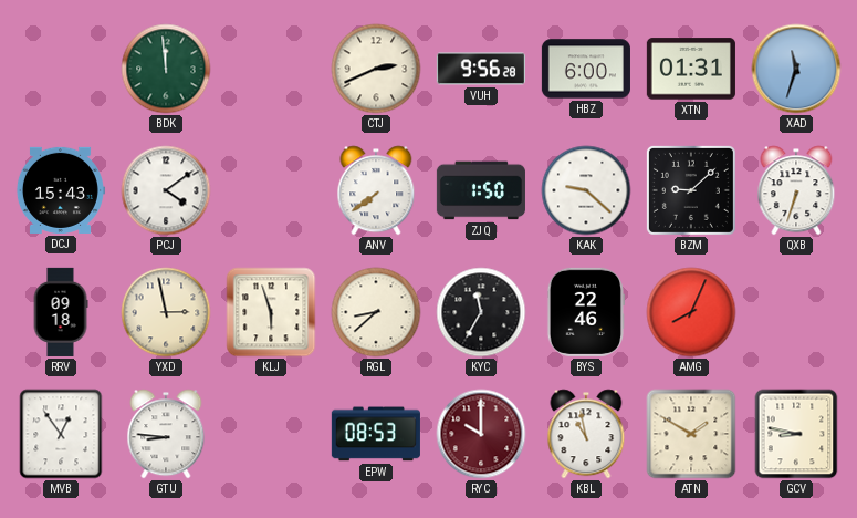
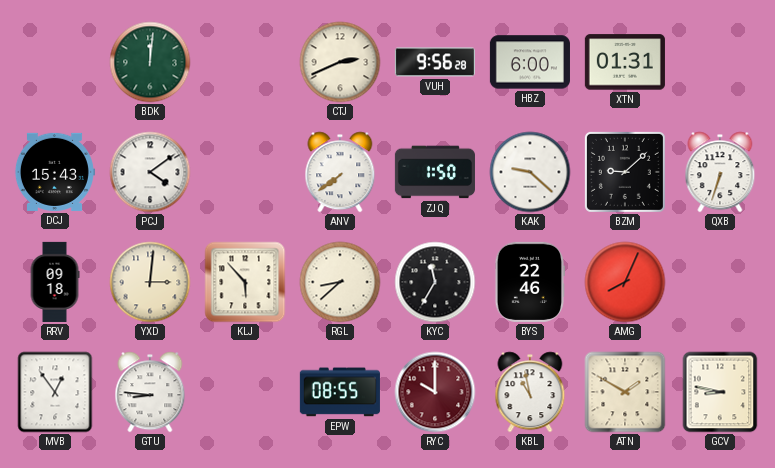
BDK: 11:59 -> 12:01 (150, 62)
XAD: 11:33 -> none (796, 69)
YXD: 2:58 -> 3:01 (150, 282)
KLJ: 5:57 -> 5:53 (245, 282)
EPW: 08:53 -> 08:55 (340, 392)
